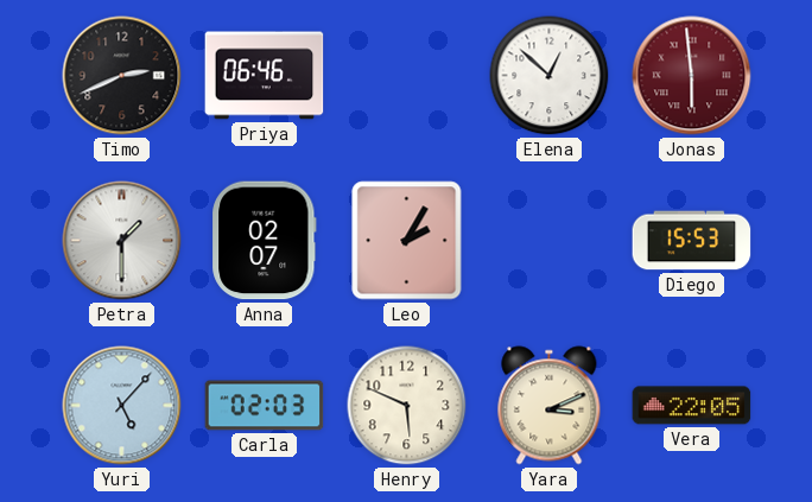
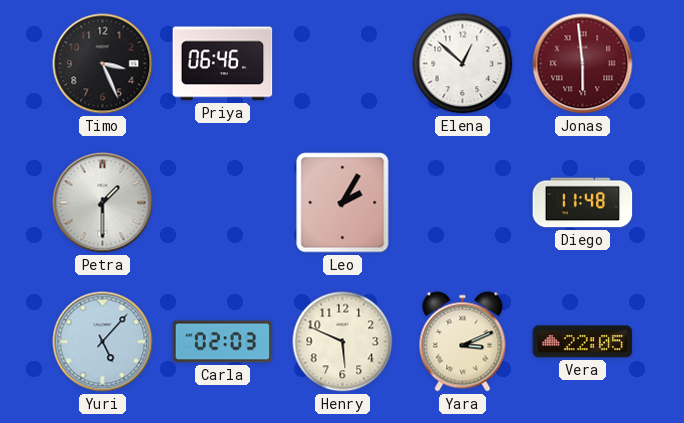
Timo: 2:41 -> 3:26 (103, 64)
Anna: 02:07 -> none (265, 241)
Diego: 15:53 -> 11:48 (583, 203)
